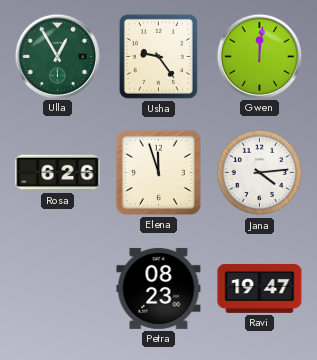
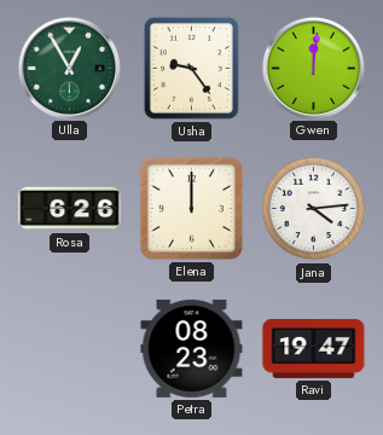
Elena: 11:57 -> 12:00 (191, 208)
